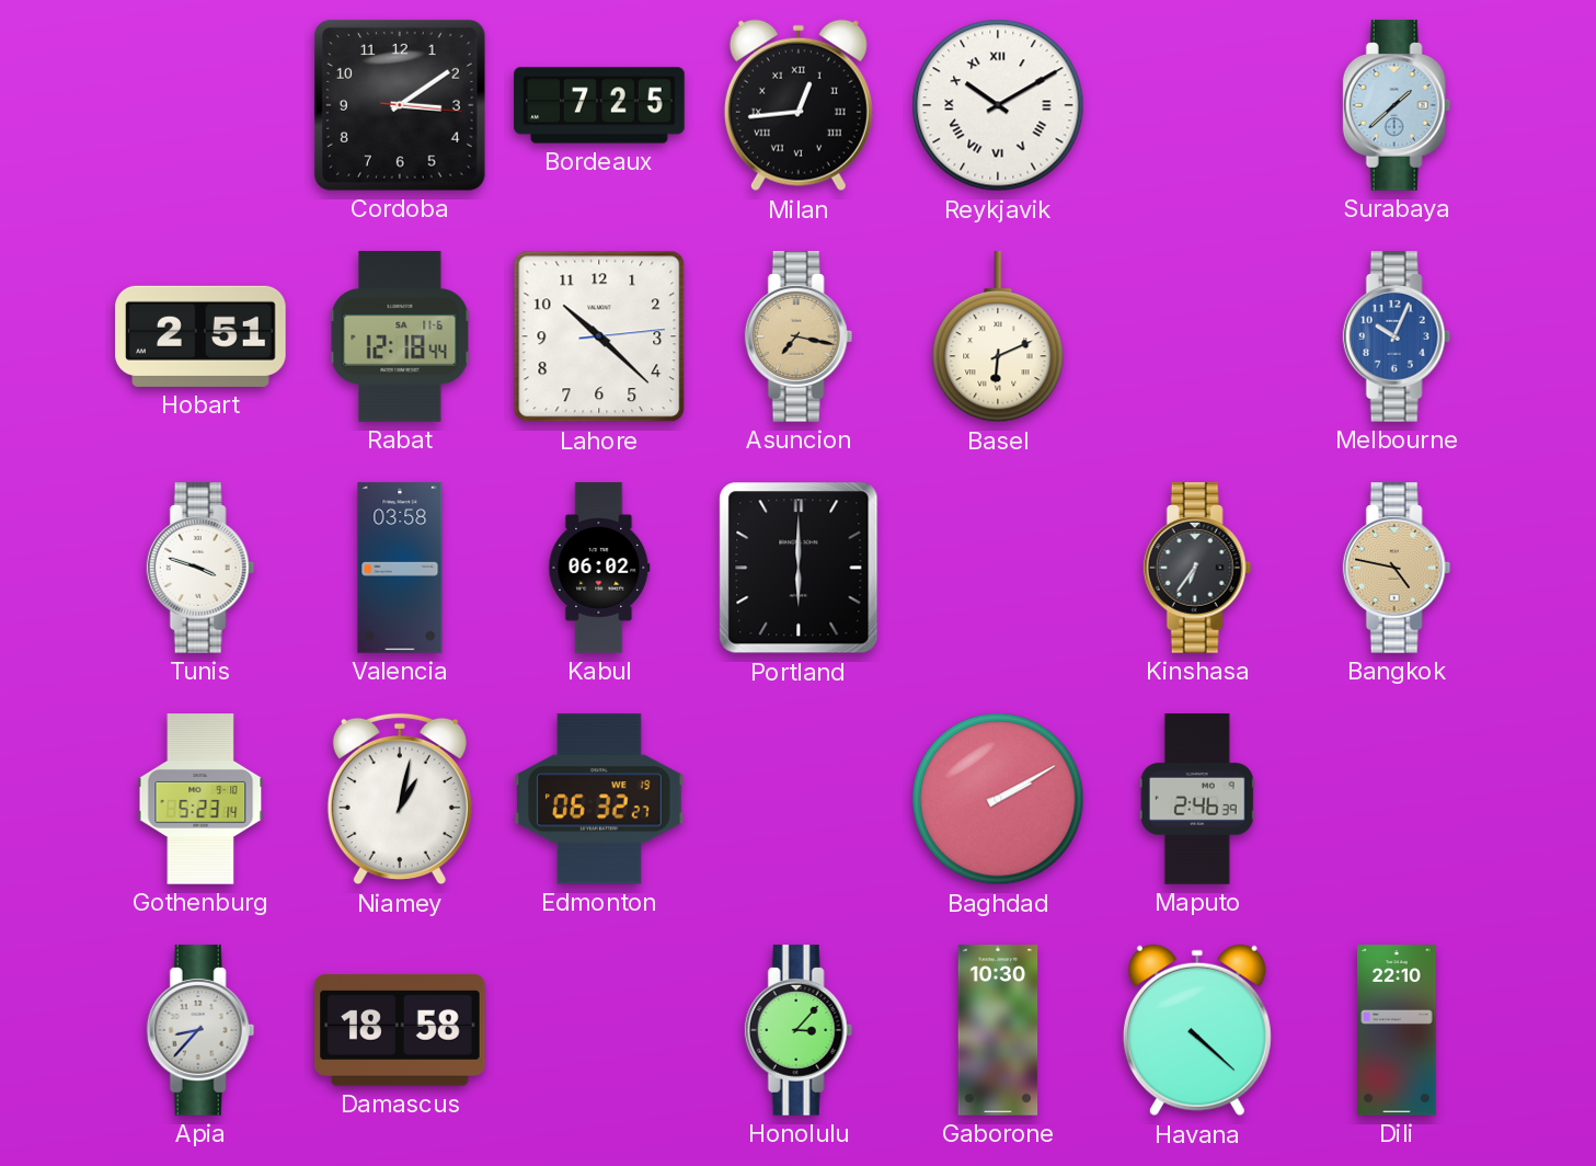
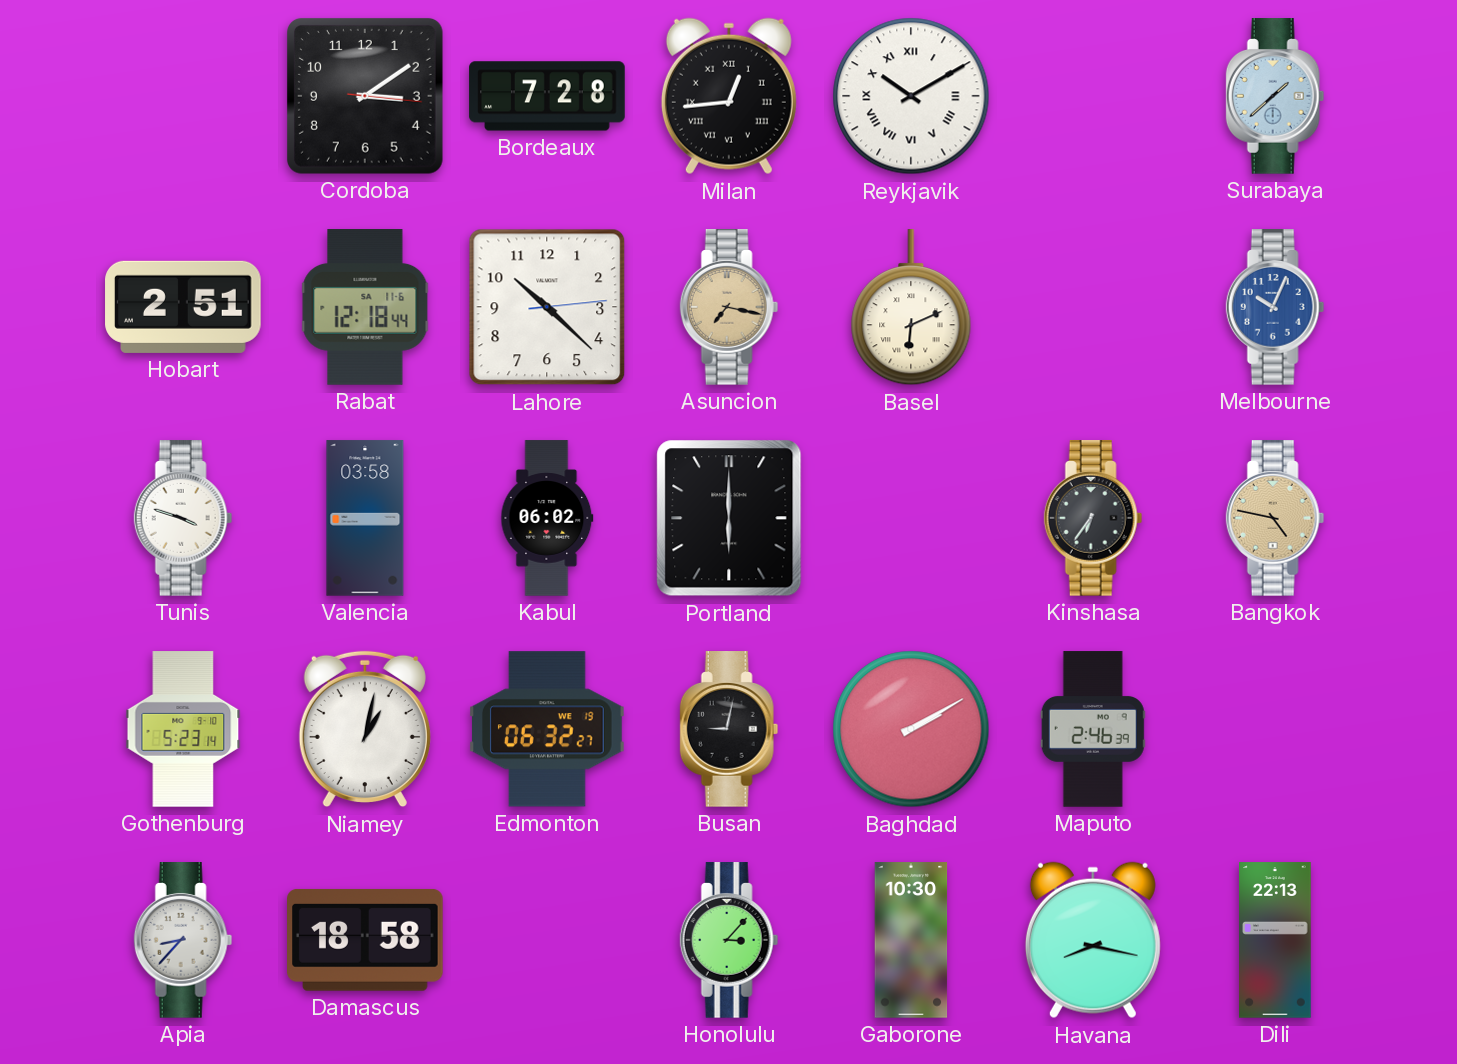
Bordeaux: 7:25 -> 7:28 (547, 96)
Busan: none -> 9:02 (729, 729)
Havana: 4:22 -> 8:17 (1093, 940)
Dili: 22:10 -> 22:13 (1275, 940)
